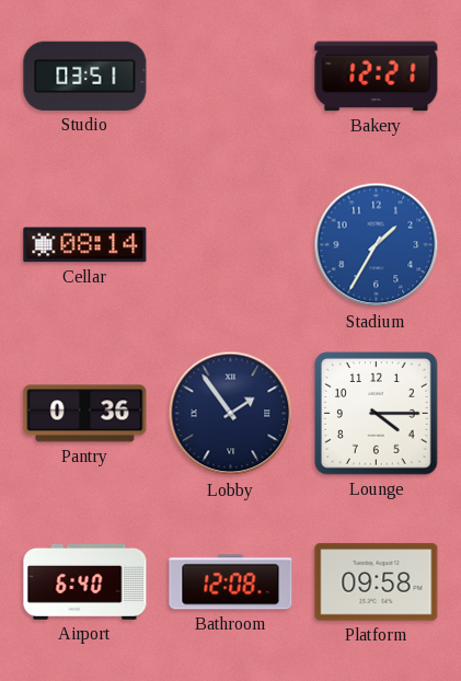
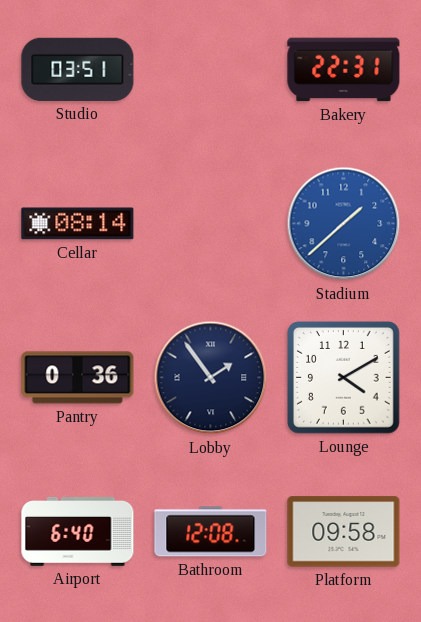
Bakery: 12:21 -> 22:31 (344, 70)
Stadium: 1:35 -> 1:38 (344, 224)
Lounge: 4:15 -> 4:10 (344, 378)
